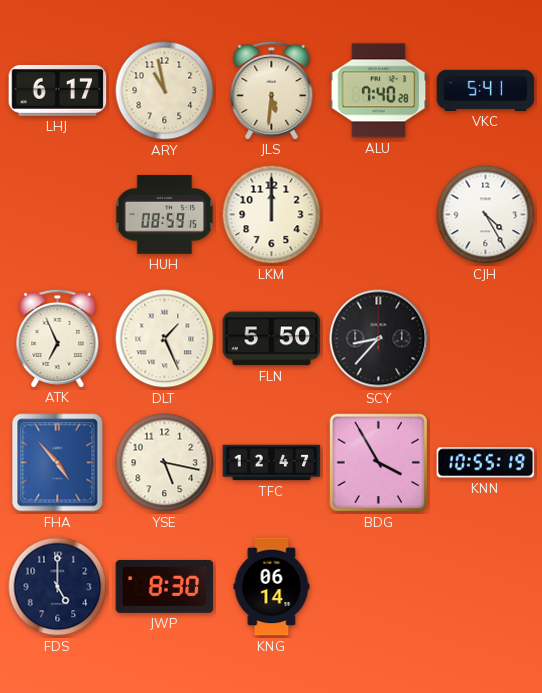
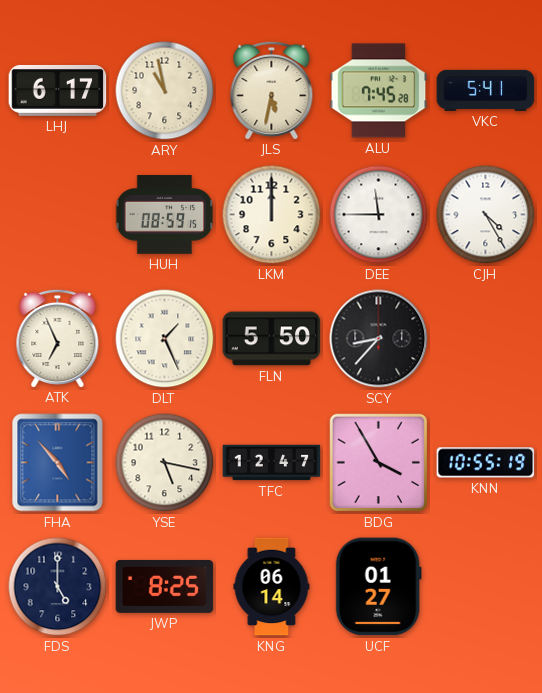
JLS: 5:31 -> 5:32 (272, 90)
ALU: 7:40 -> 7:45 (379, 91)
DEE: none -> 11:45 (379, 215)
JWP: 8:30 -> 8:25 (165, 586)
UCF: none -> 01:27 (378, 587)
